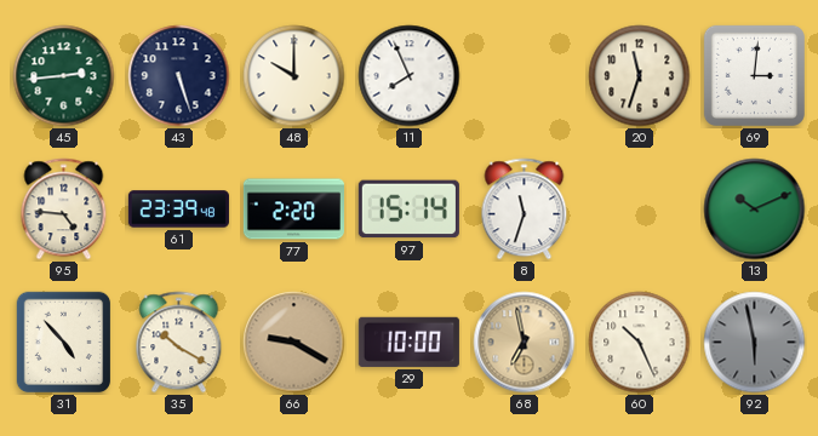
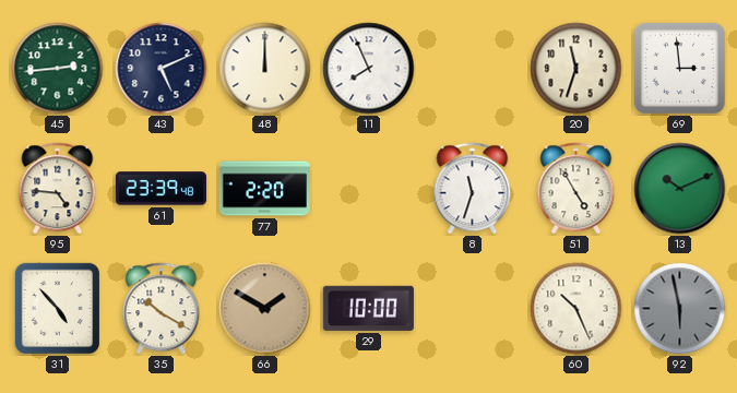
43: 5:27 -> 5:11 (162, 69)
48: 10:00 -> 12:00 (265, 69)
69: 3:01 -> 2:59 (679, 68)
97: 15:14 -> none (408, 210)
51: none -> 4:55 (576, 189)
66: 9:20 -> 1:50 (265, 309)
68: 6:58 -> none (525, 343)
